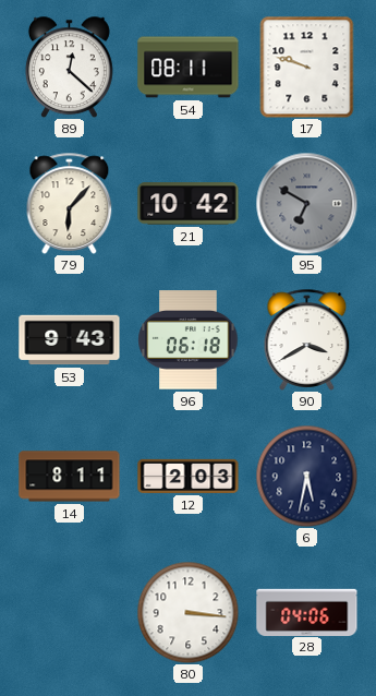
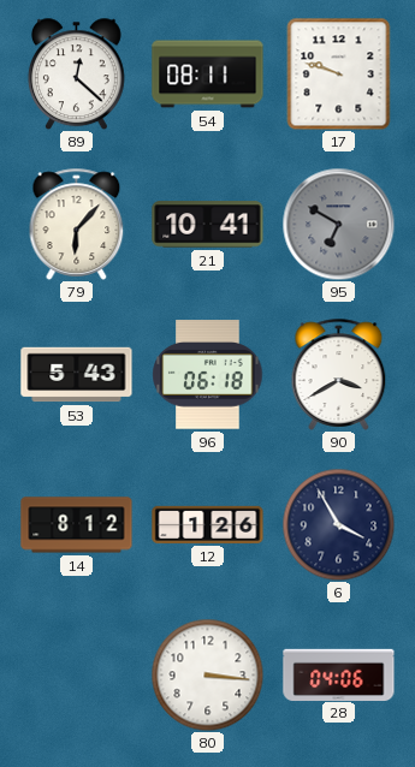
21: 10:42 -> 10:41 (208, 225)
53: 9:43 -> 5:43 (77, 375)
14: 8:11 -> 8:12 (77, 525)
12: 2:03 -> 1:26 (208, 524)
6: 5:32 -> 3:55 (338, 524)
